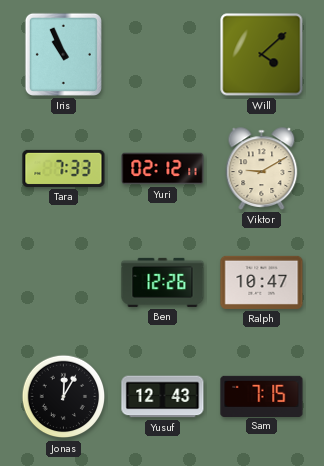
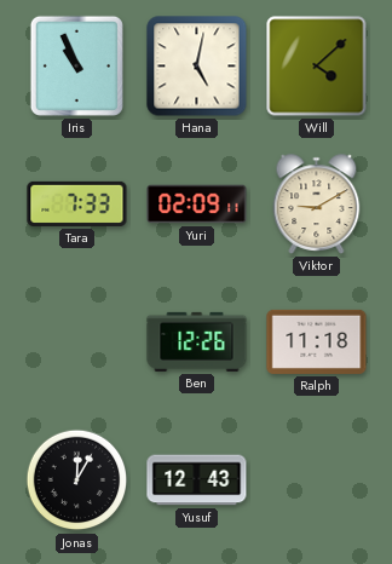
Hana: none -> 5:02 (197, 67)
Yuri: 02:12 -> 02:09 (197, 205)
Ralph: 10:47 -> 11:18 (317, 341)
Sam: 7:15 -> none (262, 396)
